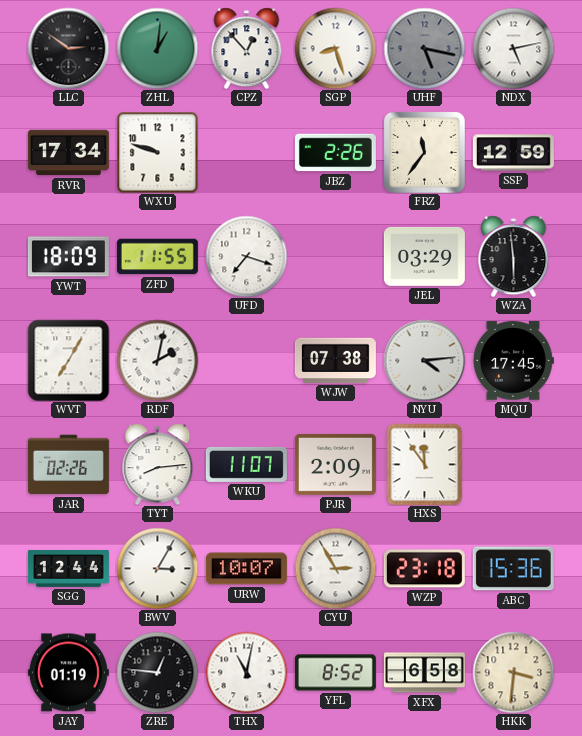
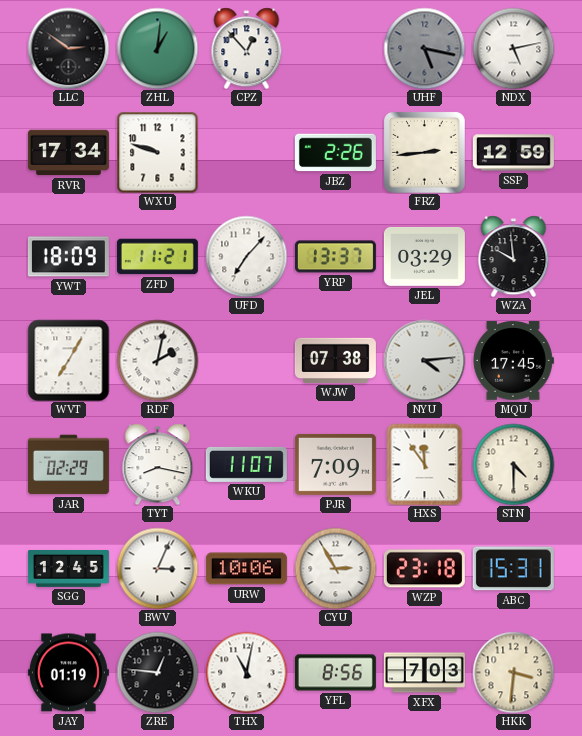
SGP: 8:27 -> none (335, 48)
FRZ: 11:36 -> 2:44 (424, 152)
ZFD: 11:55 -> 11:21 (157, 257)
UFD: 7:18 -> 7:07 (246, 256)
YRP: none -> 13:37 (335, 257)
WZA: 5:59 -> 9:59 (514, 256)
JAR: 02:26 -> 02:29 (68, 465)
TYT: 8:14 -> 8:17 (158, 464)
PJR: 2:09 -> 7:09 (335, 464)
STN: none -> 4:30 (513, 464)
SGG: 12:44 -> 12:45 (68, 568)
BWV: 3:05 -> 3:04 (157, 568)
URW: 10:07 -> 10:06 (246, 569)
ABC: 15:36 -> 15:31 (513, 569)
YFL: 8:52 -> 8:56 (335, 673)
XFX: 6:58 -> 7:03 (424, 673)
